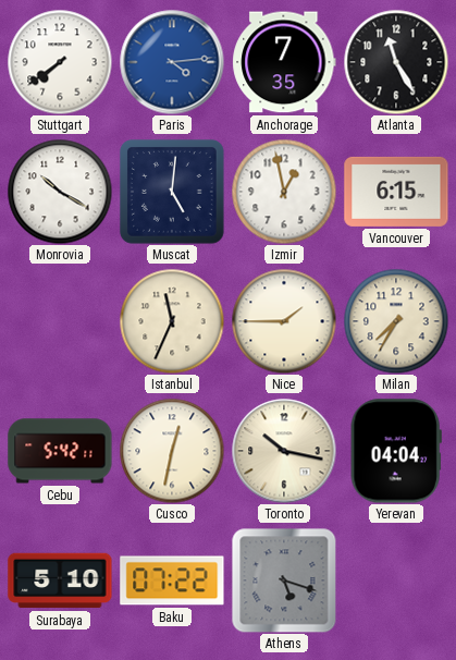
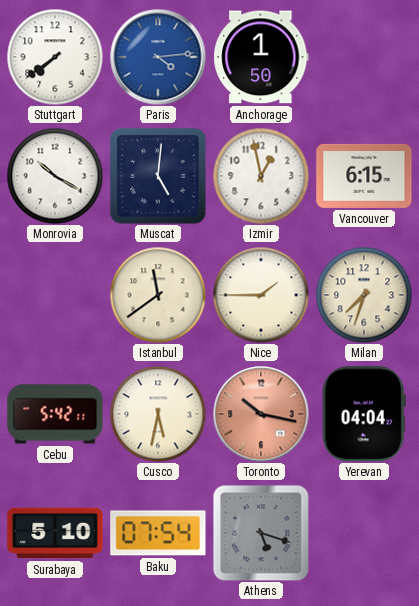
Anchorage: 7:35 -> 1:50 (261, 57)
Atlanta: 11:25 -> none (396, 62)
Istanbul: 11:34 -> 11:39 (158, 295)
Milan: 7:35 -> 7:33 (364, 295)
Cusco: 12:32 -> 5:32 (158, 414)
Toronto dial: cream -> salmon (261, 414)
Baku: 07:22 -> 07:54 (158, 533)
